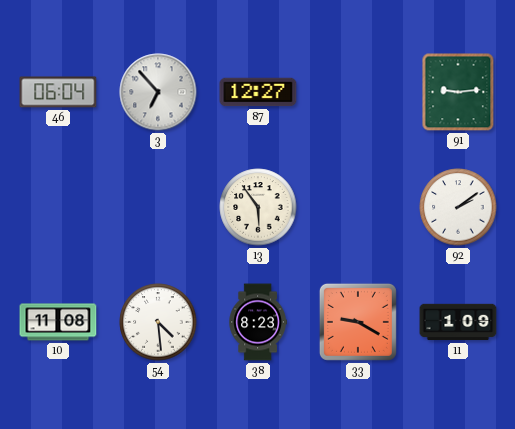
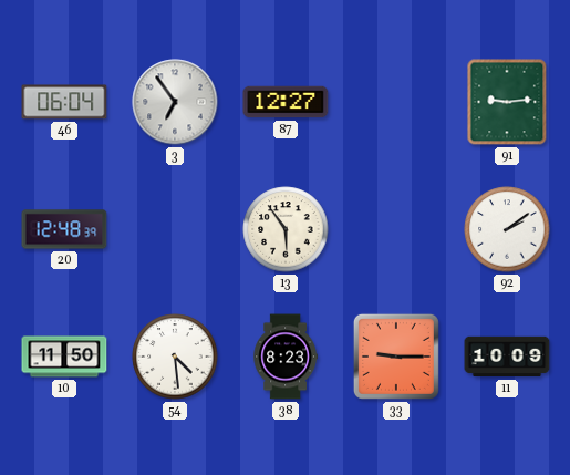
3: 6:53 -> 6:54 (175, 102)
20: none -> 12:48 (64, 229)
10: 11:08 -> 11:50 (64, 357)
33: 9:20 -> 9:15 (396, 357)
11: 1:09 -> 10:09 (507, 357)
